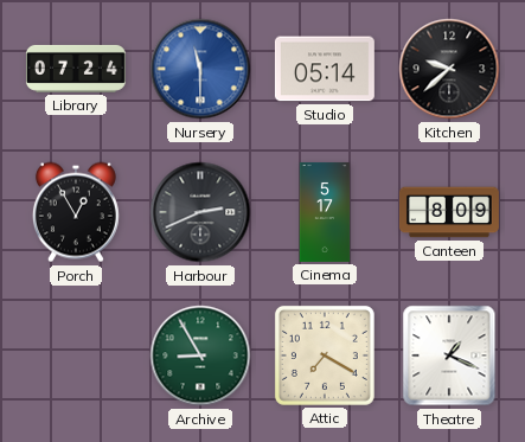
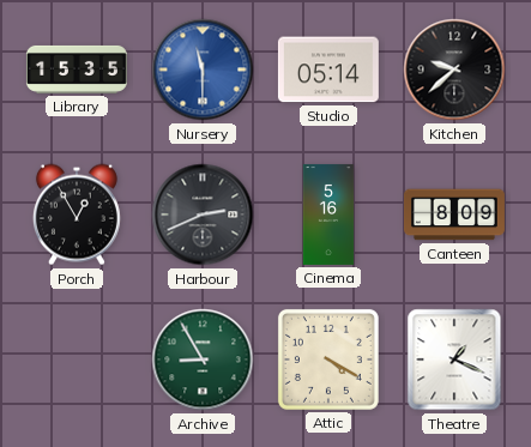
Library: 07:24 -> 15:35 (77, 70)
Cinema: 5:17 -> 5:16 (328, 215)
Attic: 7:20 -> 4:20 (328, 360)
